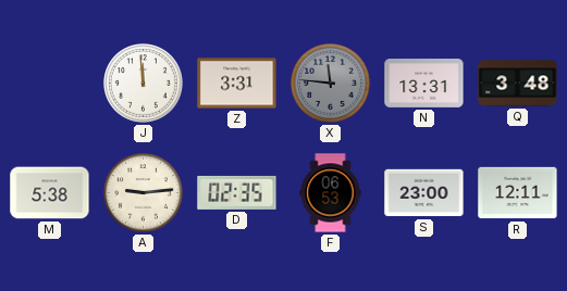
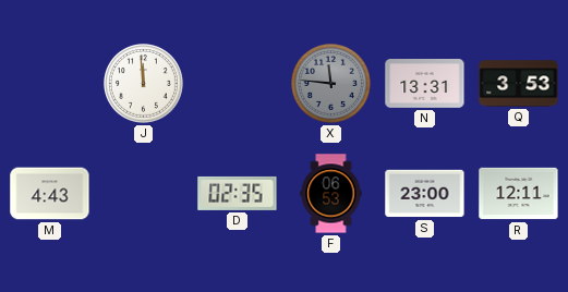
Z: 3:31 -> none (237, 84)
Q: 3:48 -> 3:53 (519, 84)
M: 5:38 -> 4:43 (50, 194)
A: 9:14 -> none (144, 193)
